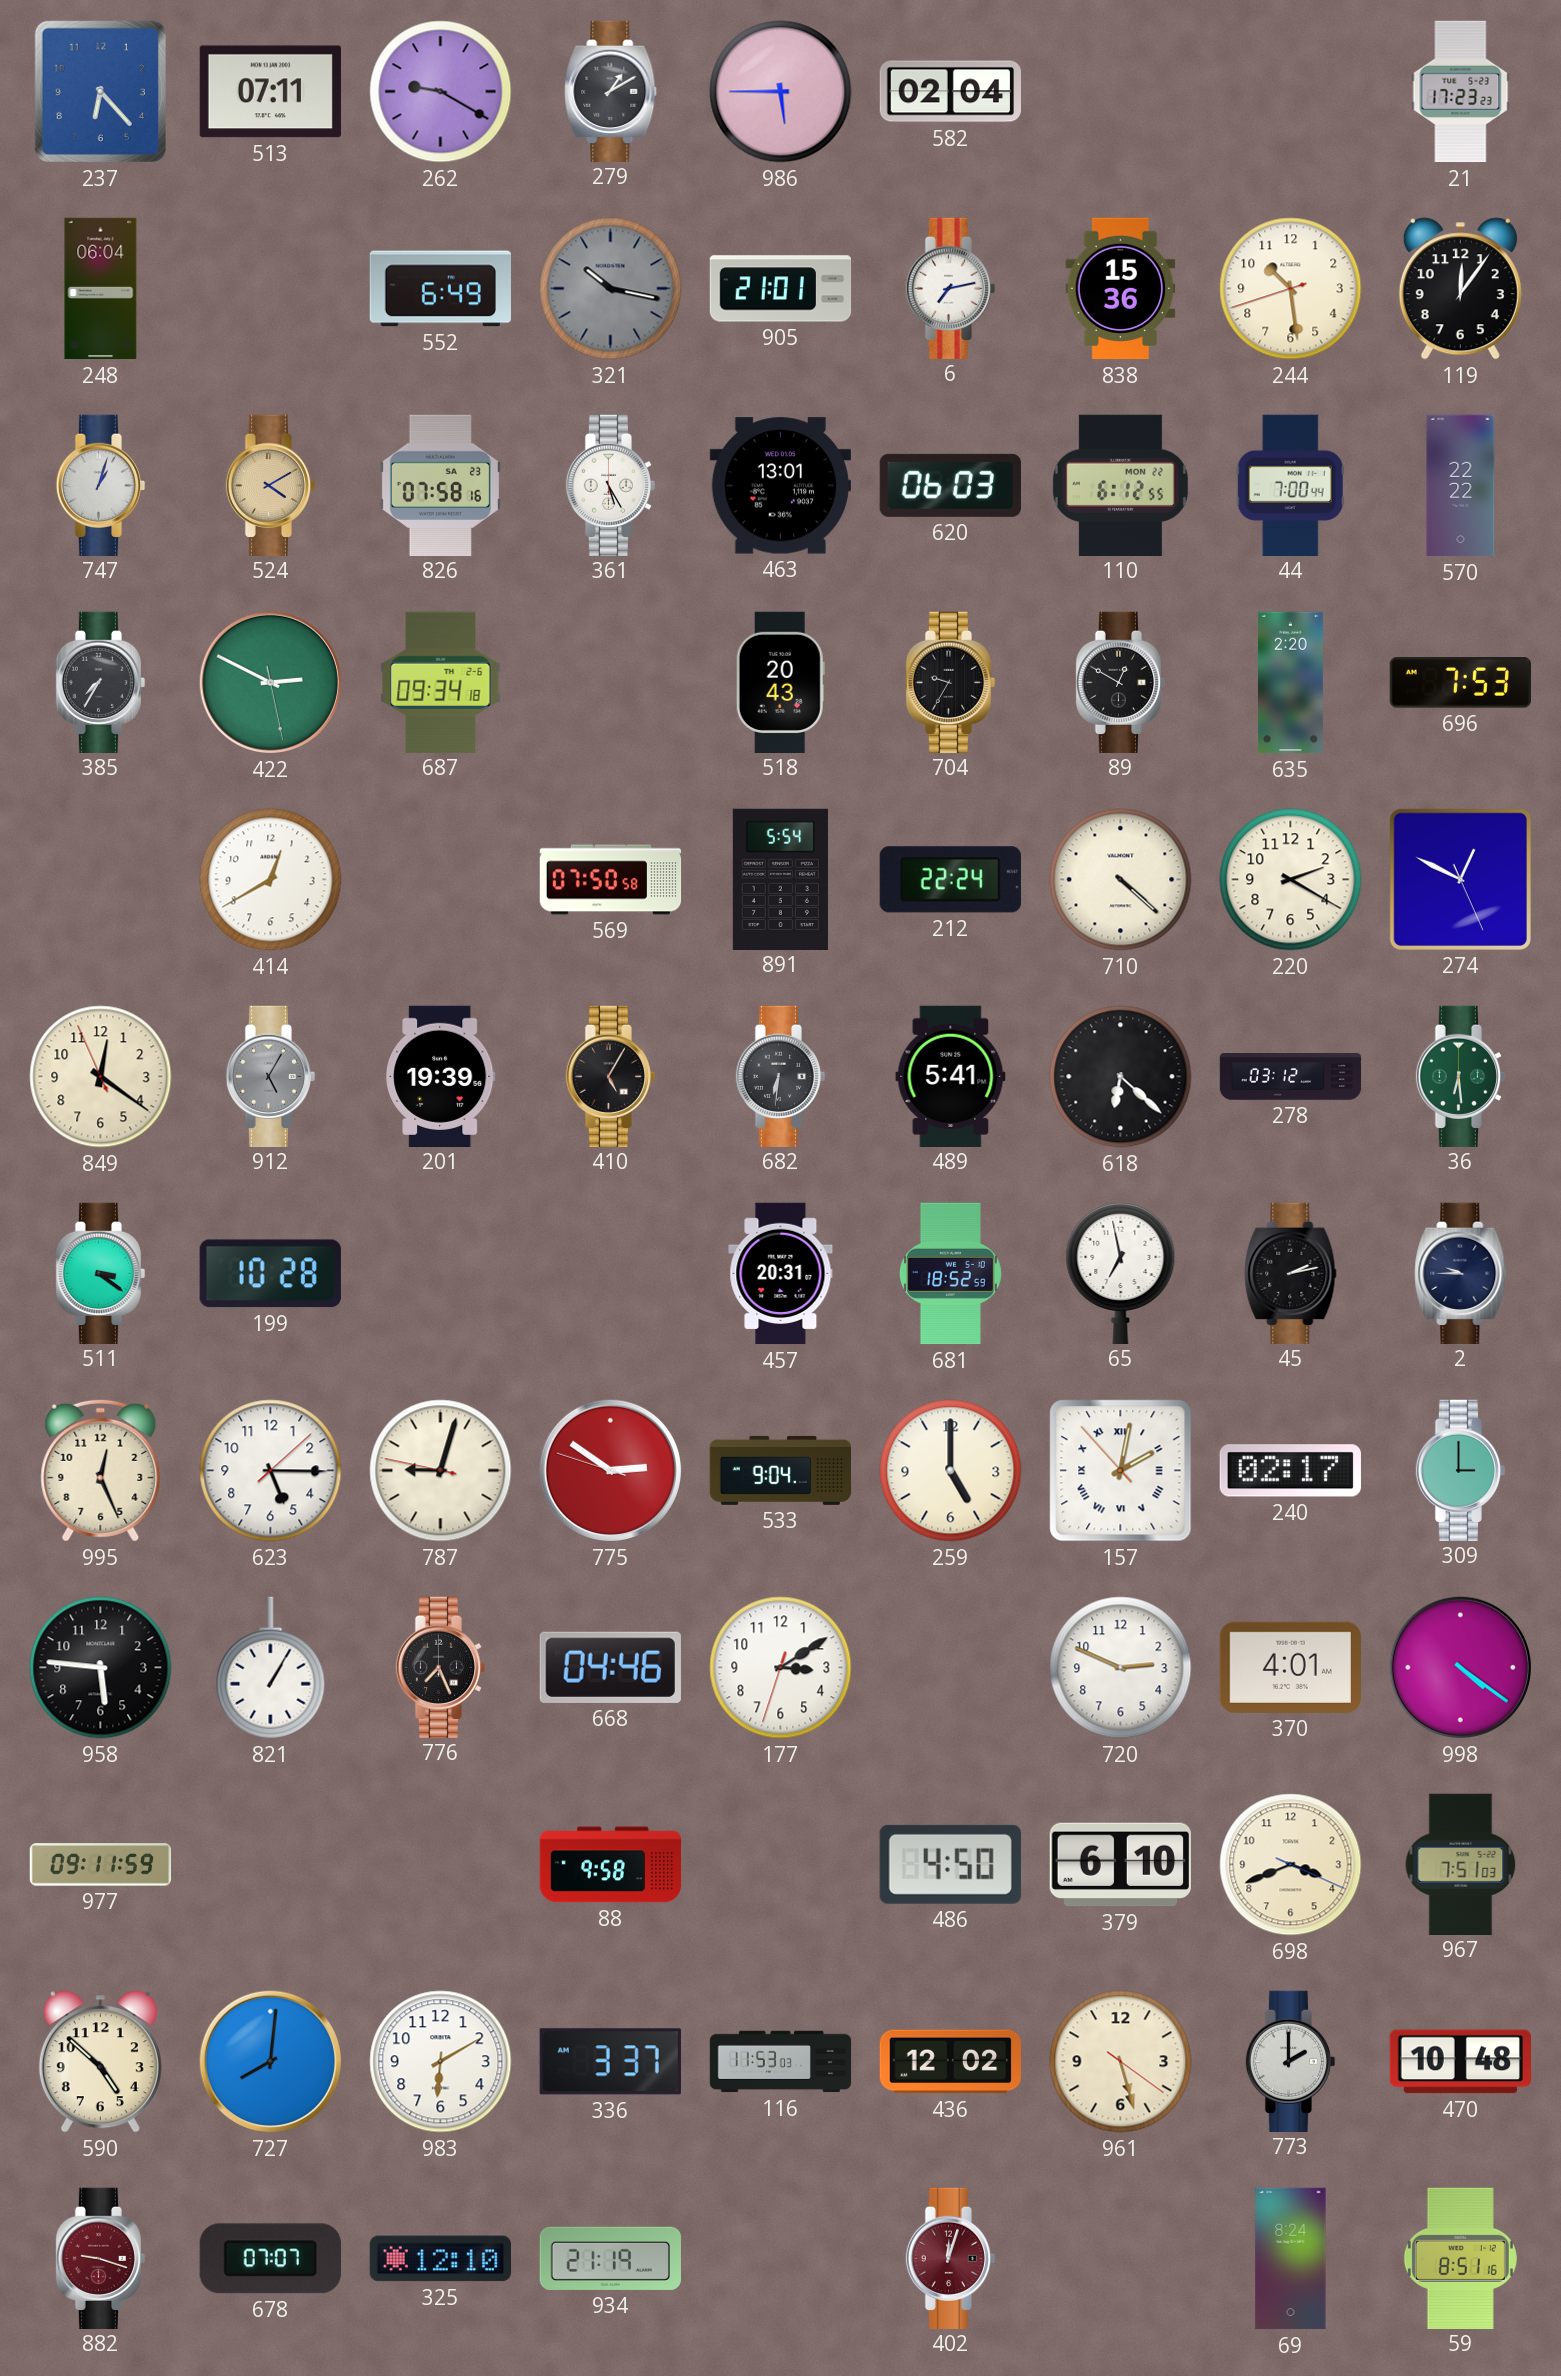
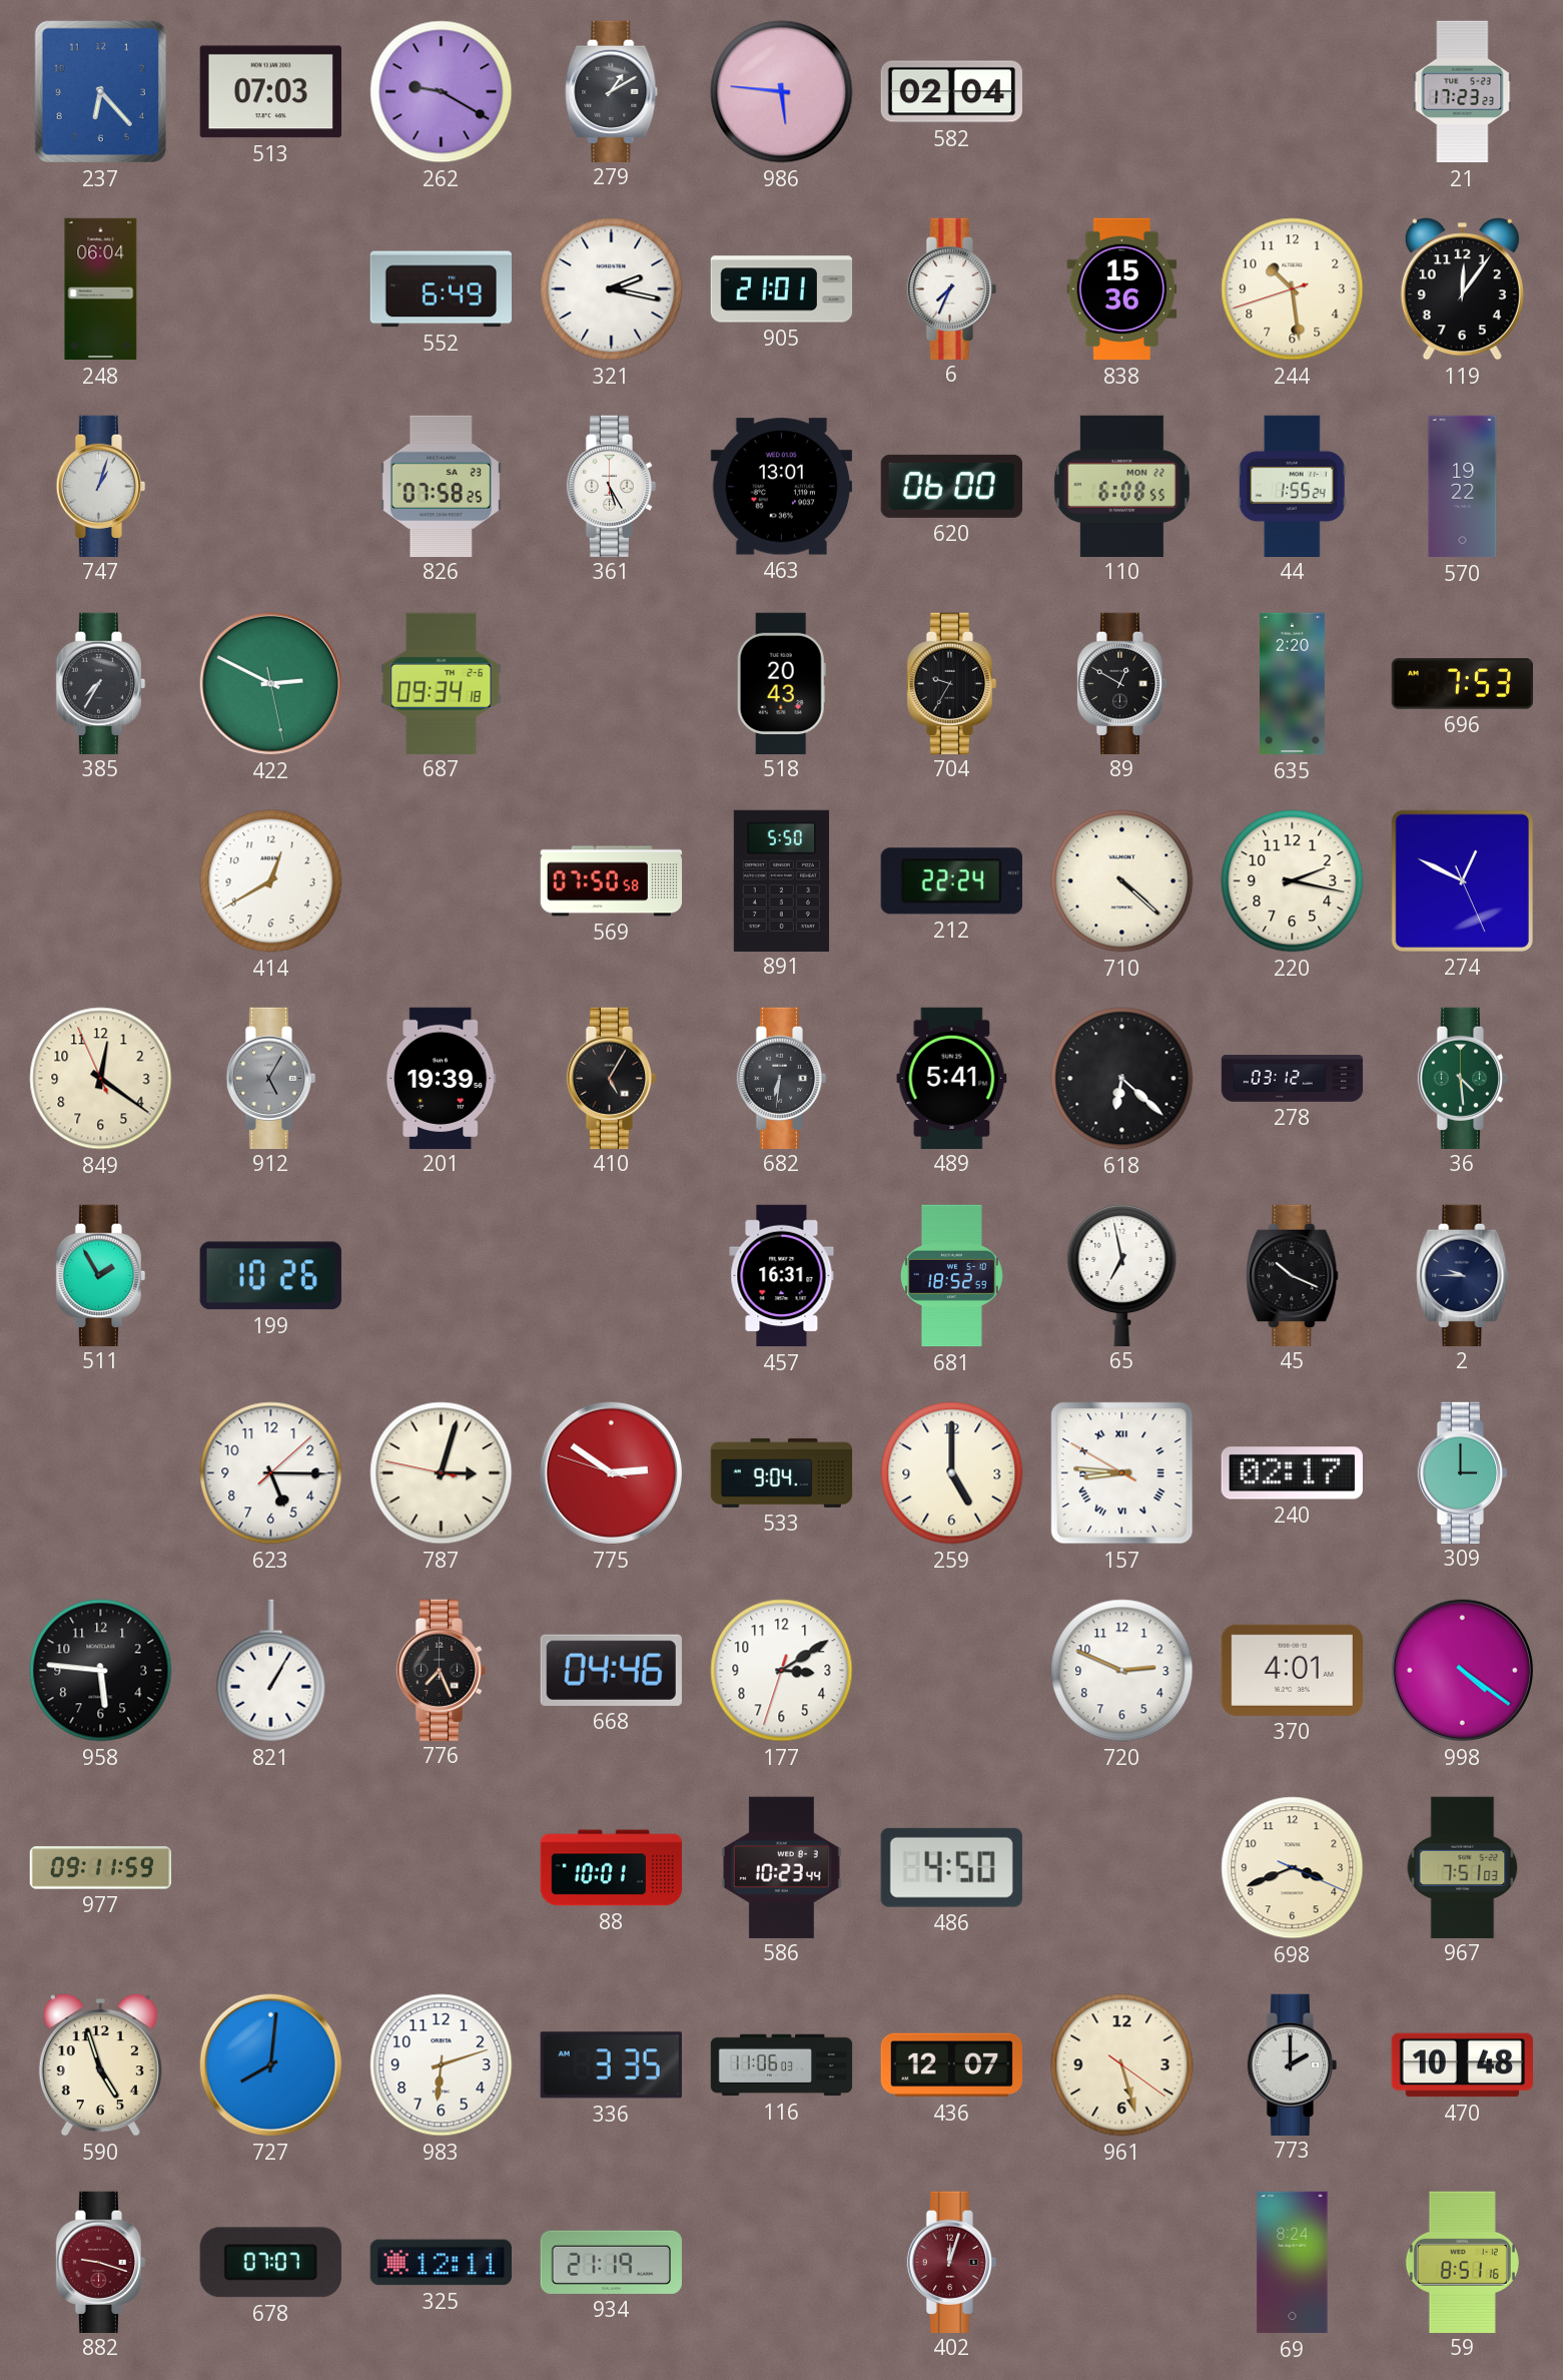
513: 07:11 -> 07:03 (270, 92)
986: 5:45 -> 5:46 (782, 92)
321: 10:17 -> 2:17 (612, 289)
321 dial: grey -> white (612, 289)
6: 7:13 -> 7:34 (952, 288)
524: 4:10 -> none (271, 485)
826: 07:58:16 -> 07:58:25 (441, 486)
620: 06:03 -> 06:00 (951, 486)
110: 6:12 -> 6:08 (1121, 486)
44: 7:00 -> 1:55 (1292, 486)
570: 22:22 -> 19:22 (1463, 487)
891: 5:54 -> 5:50 (781, 880)
220: 2:20 -> 2:17 (1293, 881)
36: 6:29 -> 4:29 (1463, 1078)
511: 3:21 -> 1:55 (101, 1275)
199: 10:28 -> 10:26 (270, 1276)
457: 20:31 -> 16:31 (782, 1276)
45: 2:13 -> 10:19 (1293, 1275)
995: 12:26 -> none (101, 1470)
787: 9:02 -> 3:02 (442, 1473)
157: 2:01 -> 8:45 (1122, 1473)
88: 9:58 -> 10:01 (612, 1868)
586: none -> 10:23 (781, 1867)
379: 6:10 -> none (1120, 1865)
590: 4:52 -> 4:57 (100, 2065)
983: 6:10 -> 6:12 (442, 2065)
336: 3:37 -> 3:35 (611, 2065)
116: 11:53 -> 11:06 (782, 2065)
436: 12:02 -> 12:07 (951, 2065)
325: 12:10 -> 12:11 (441, 2263)
